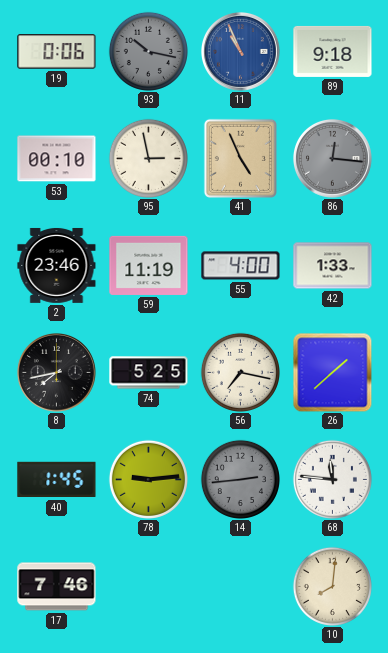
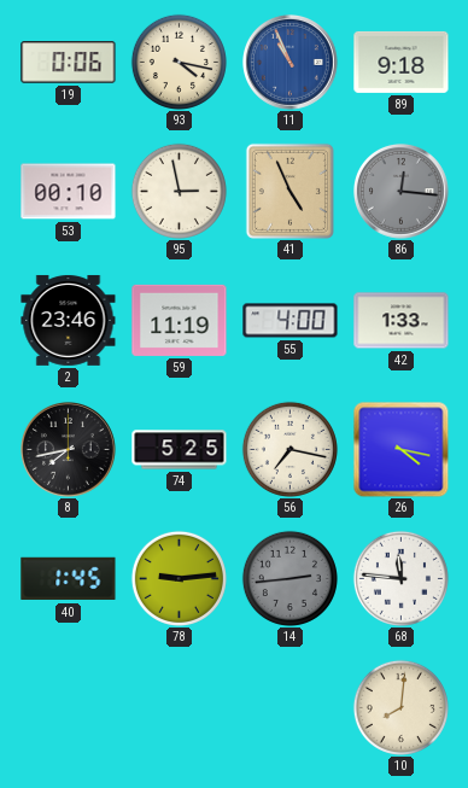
93: 10:17 -> 4:17 (179, 62)
93 dial: grey -> cream (179, 62)
26: 1:38 -> 4:17 (400, 449)
17: 7:46 -> none (57, 587)
